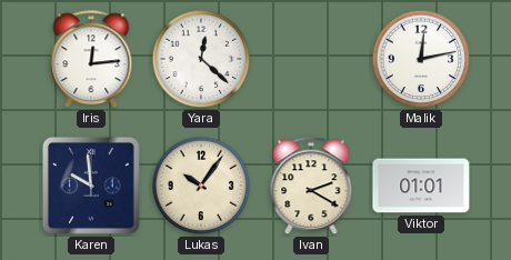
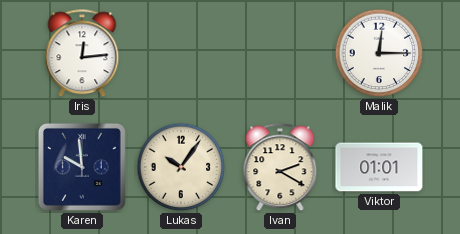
Yara: 12:22 -> none (201, 59)
Malik: 12:13 -> 12:15 (379, 53)
